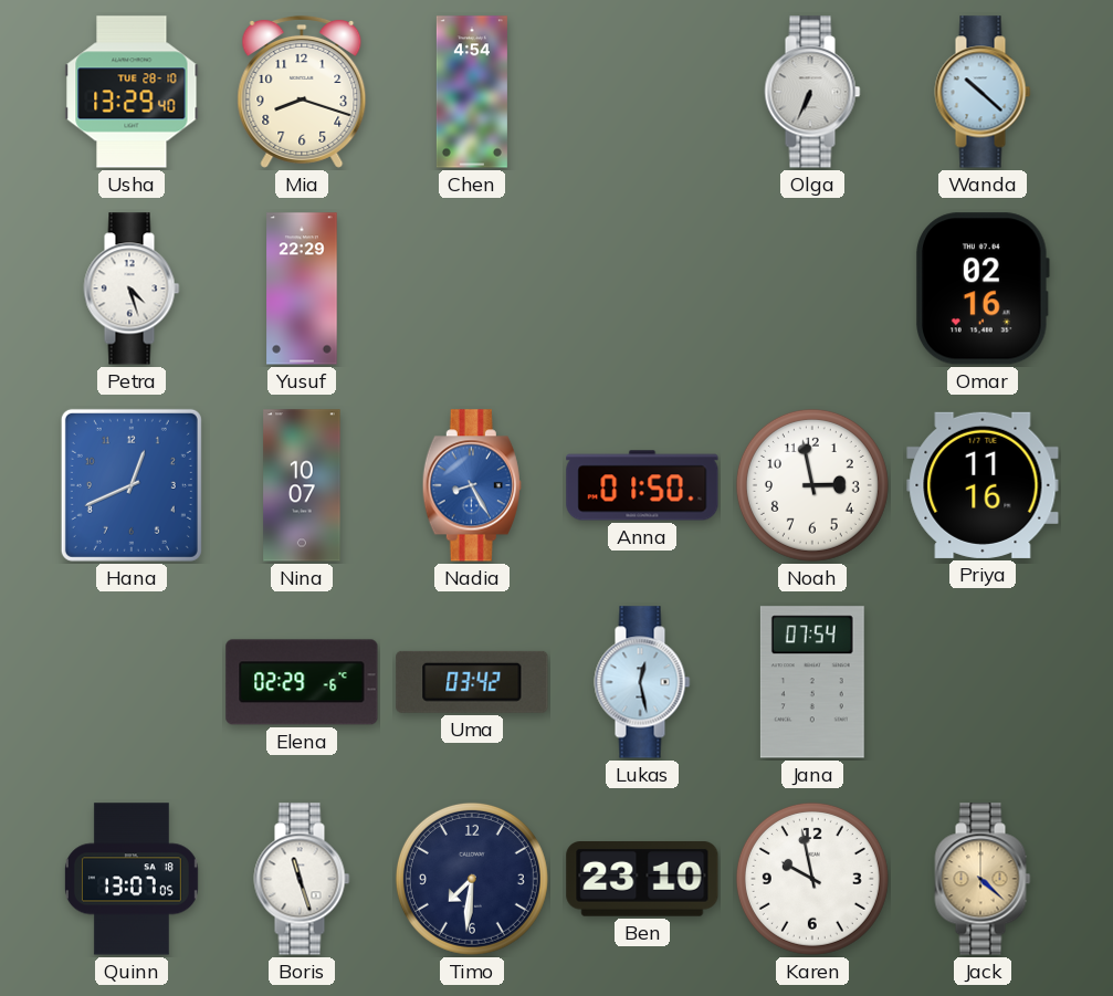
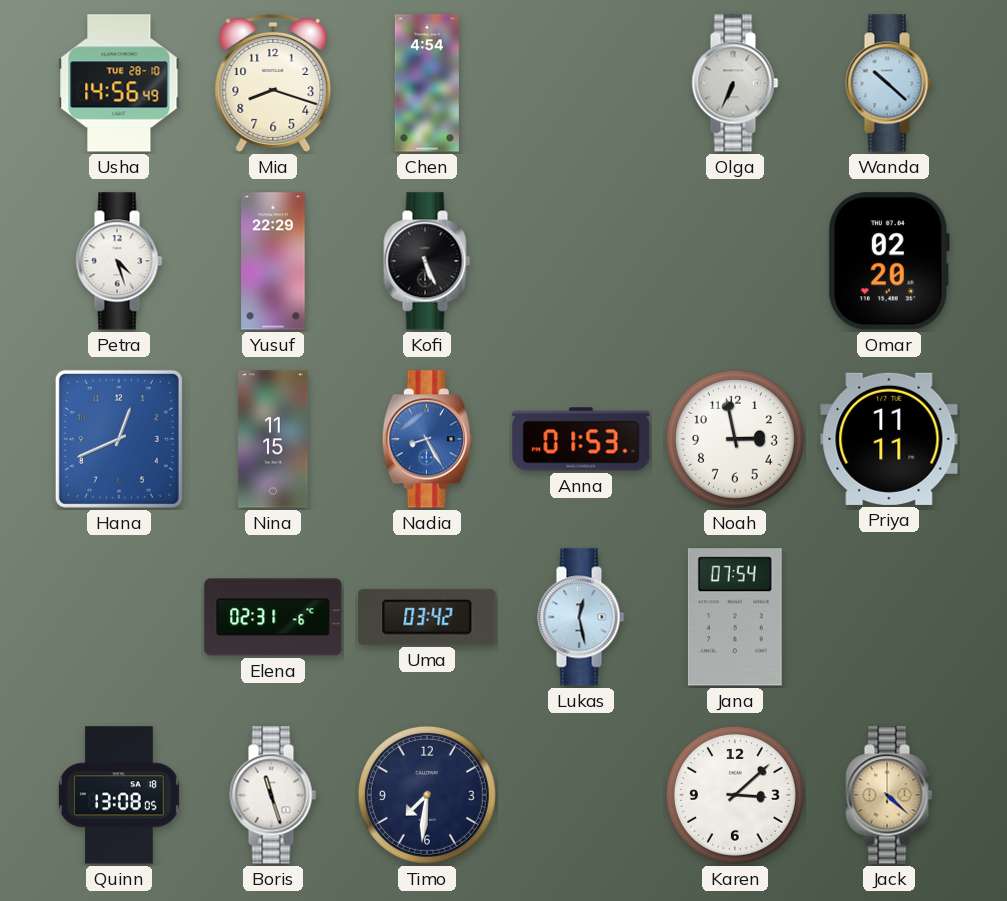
Usha: 13:29 -> 14:56 (119, 83)
Kofi: none -> 5:26 (427, 261)
Omar: 02:16 -> 02:20 (890, 261)
Nina: 10:07 -> 11:15 (273, 439)
Anna: 01:50 -> 01:53 (581, 439)
Priya: 11:16 -> 11:11 (889, 439)
Elena: 02:29 -> 02:31 (273, 617)
Quinn: 13:07 -> 13:08 (119, 795)
Ben: 23:10 -> none (642, 880)
Karen: 9:58 -> 3:08 (735, 795)
